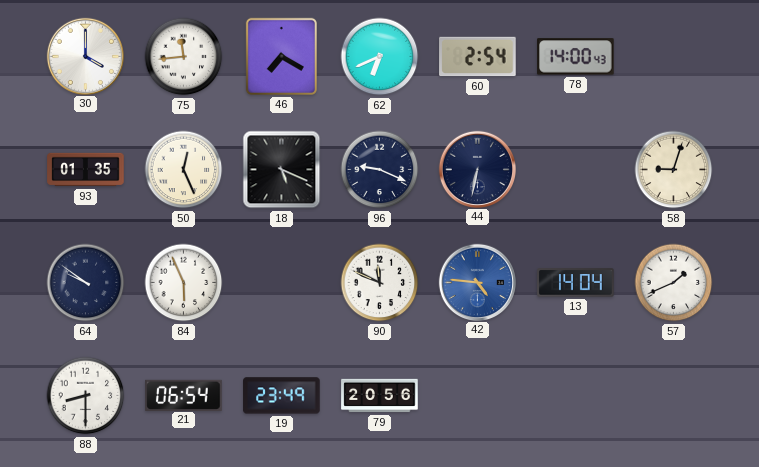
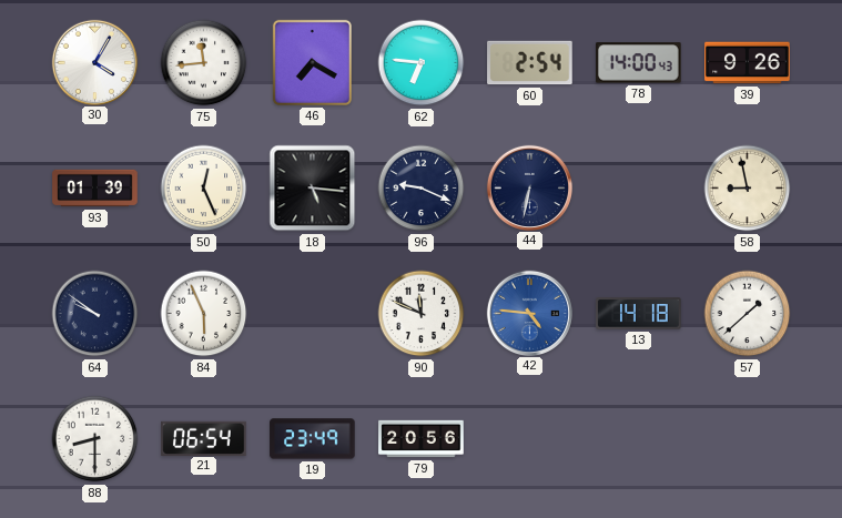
30: 4:00 -> 4:05 (94, 62)
62: 6:41 -> 6:46 (422, 63)
39: none -> 9:26 (748, 63)
93: 01:35 -> 01:39 (95, 189)
18: 5:19 -> 5:16 (313, 189)
58: 9:03 -> 8:58 (748, 189)
13: 14:04 -> 14:18 (639, 314)
57: 1:41 -> 1:38 (748, 314)
